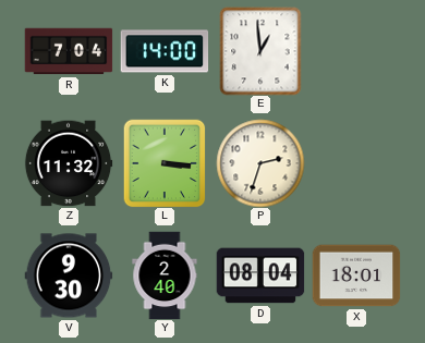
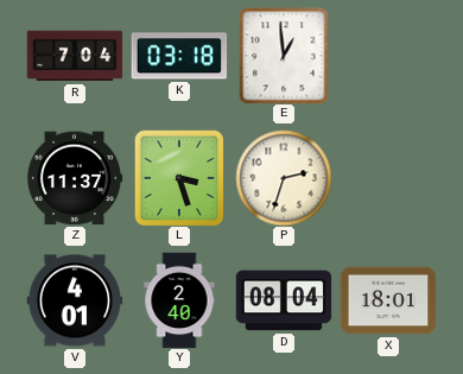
K: 14:00 -> 03:18 (179, 56)
Z: 11:32 -> 11:37 (75, 178)
L: 3:16 -> 3:27 (179, 178)
V: 9:30 -> 4:01 (75, 300)
